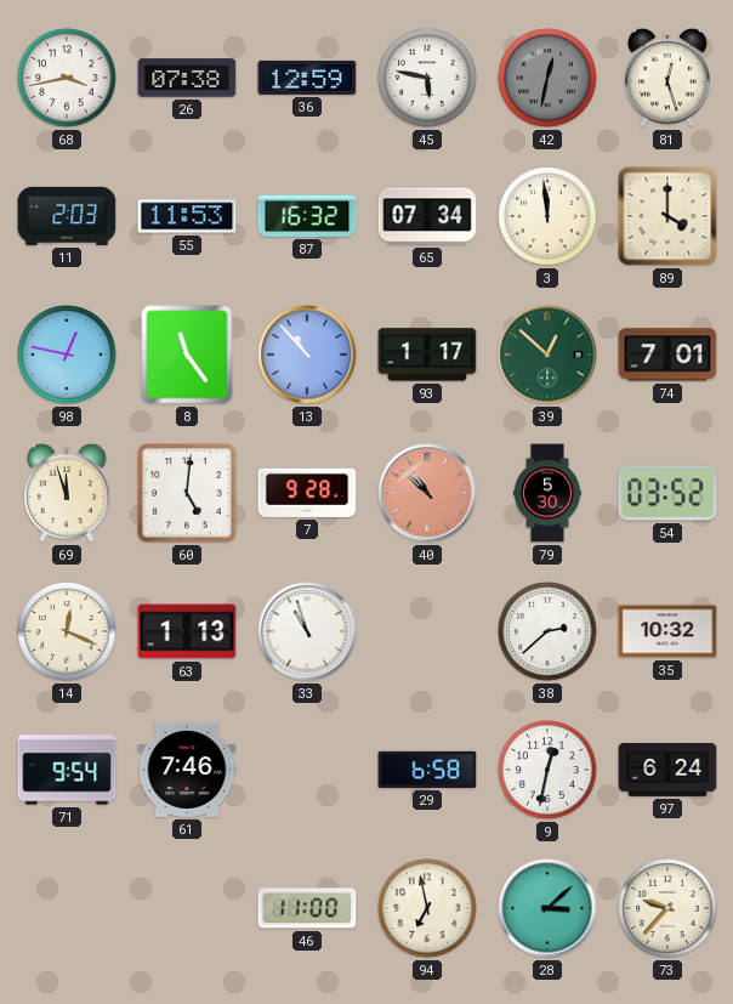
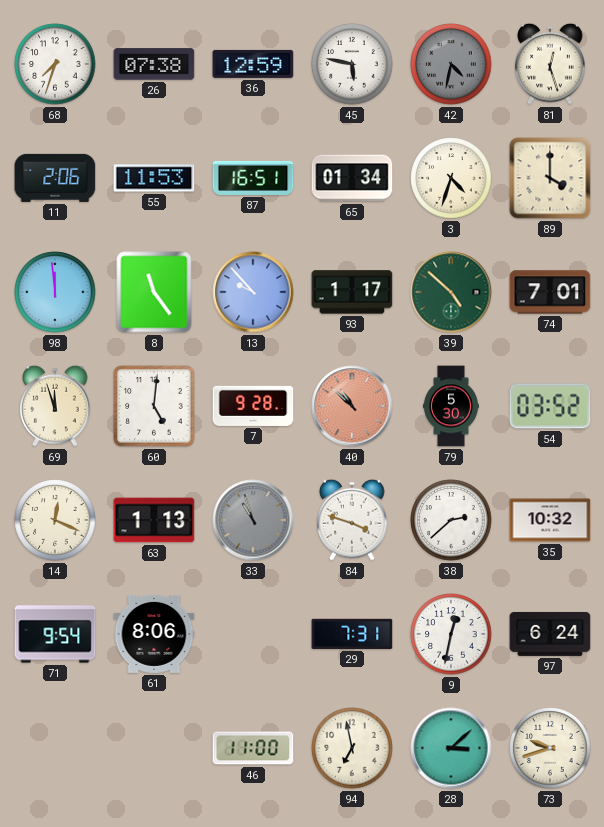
68: 3:43 -> 7:33 (55, 64)
42: 12:32 -> 4:32 (451, 64)
11: 2:03 -> 2:06 (55, 178)
87: 16:32 -> 16:51 (253, 178)
65: 07:34 -> 01:34 (352, 178)
3: 11:59 -> 4:33 (451, 178)
98: 12:47 -> 11:59 (55, 292)
13: 10:53 -> 9:53 (253, 292)
39: 12:52 -> 4:52 (451, 292)
33 dial: white -> grey (253, 520)
84: none -> 3:48 (352, 520)
61: 7:46 -> 8:06 (154, 634)
29: 6:58 -> 7:31 (352, 634)
73: 9:37 -> 9:42 (550, 748)
